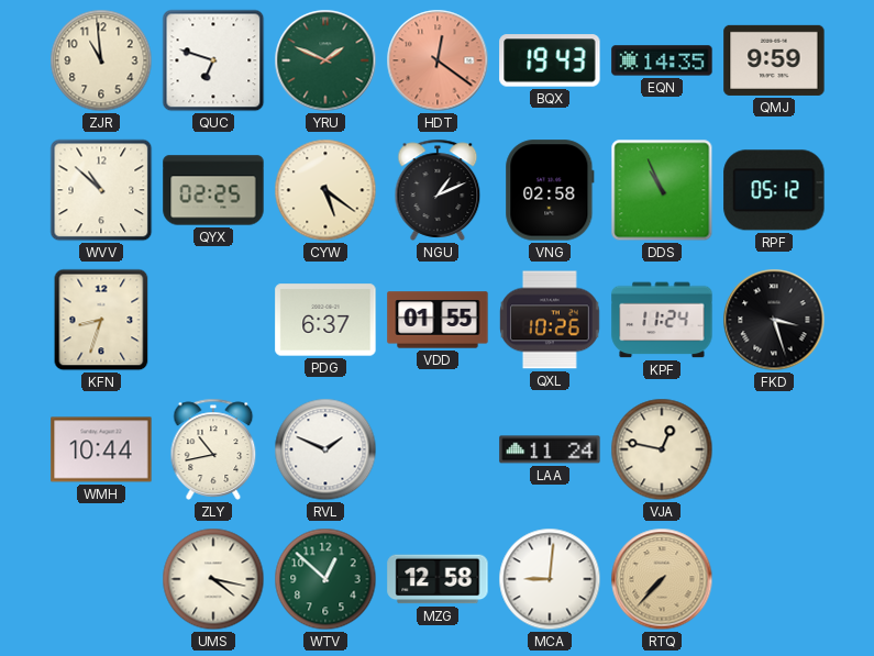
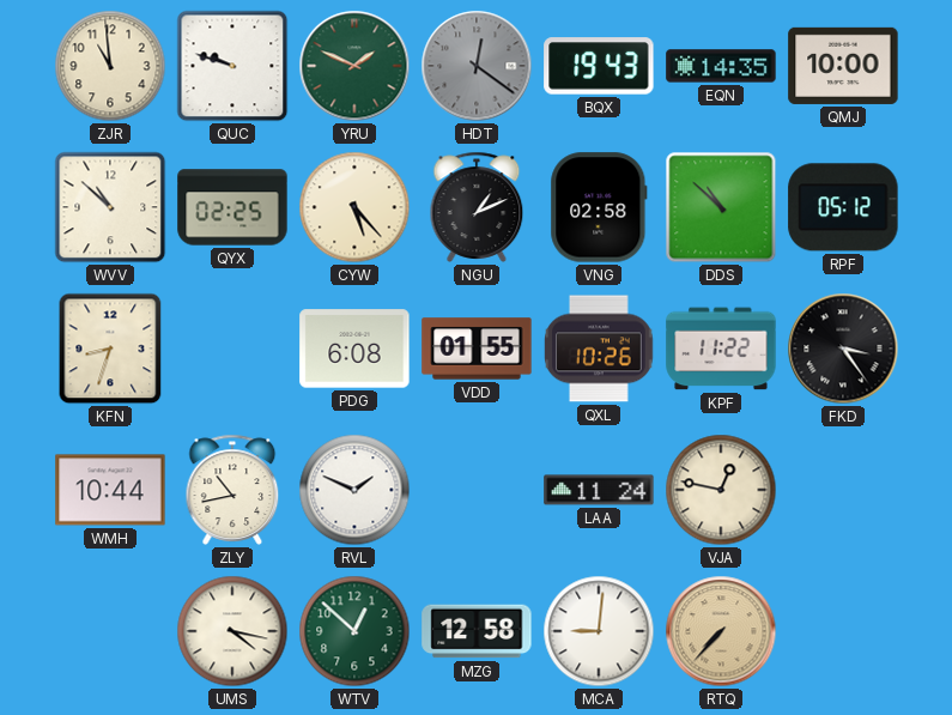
QUC: 6:48 -> 9:48 (232, 66)
HDT dial: salmon -> grey (477, 66)
QMJ: 9:59 -> 10:00 (843, 66)
CYW: 5:21 -> 5:23 (354, 207)
DDS: 10:56 -> 10:52 (721, 207)
PDG: 6:37 -> 6:08 (354, 349)
KPF: 11:24 -> 11:22 (721, 349)
FKD: 3:27 -> 3:24 (843, 349)
